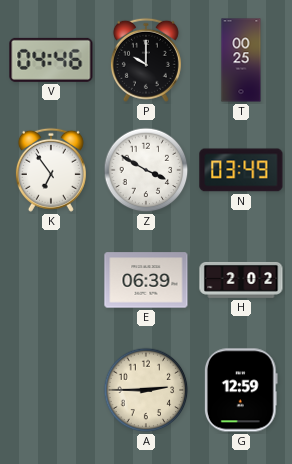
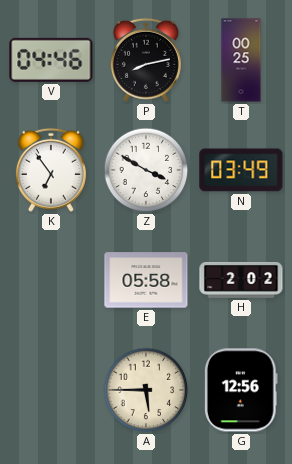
P: 10:00 -> 8:13 (146, 60)
E: 06:39 -> 05:58 (146, 280)
A: 2:45 -> 5:45 (146, 390)
G: 12:59 -> 12:56 (241, 390)
